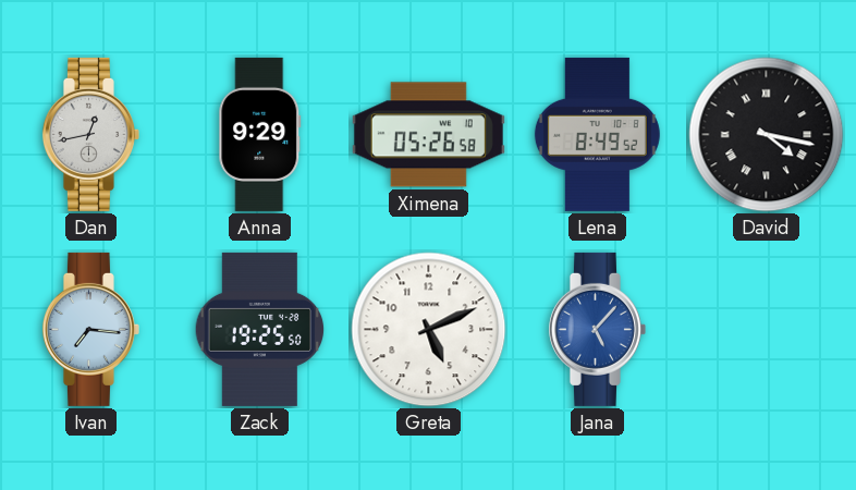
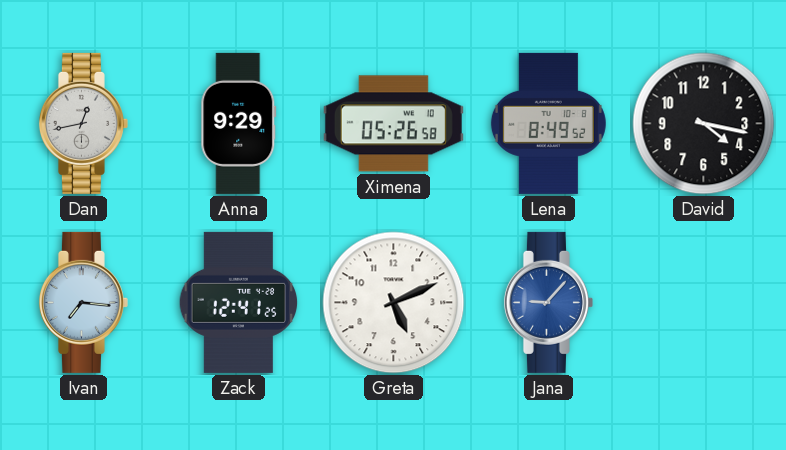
David numerals: Roman -> Arabic (704, 124)
Zack: 19:25 -> 12:41 (239, 302)
Jana: 5:07 -> 9:07 (548, 302)
